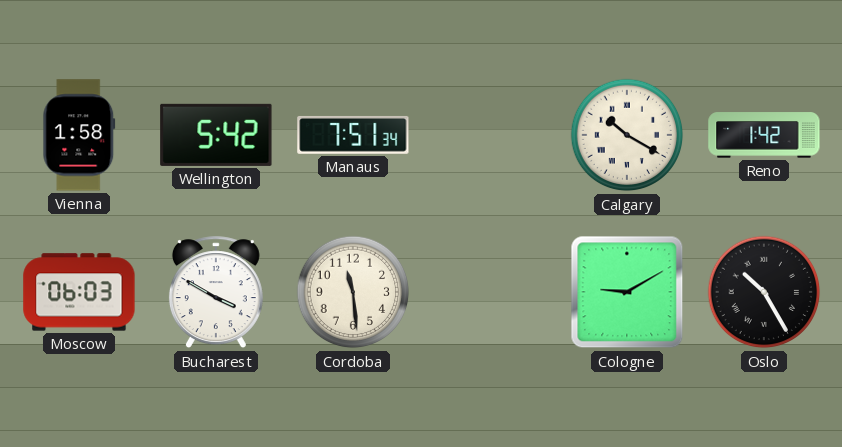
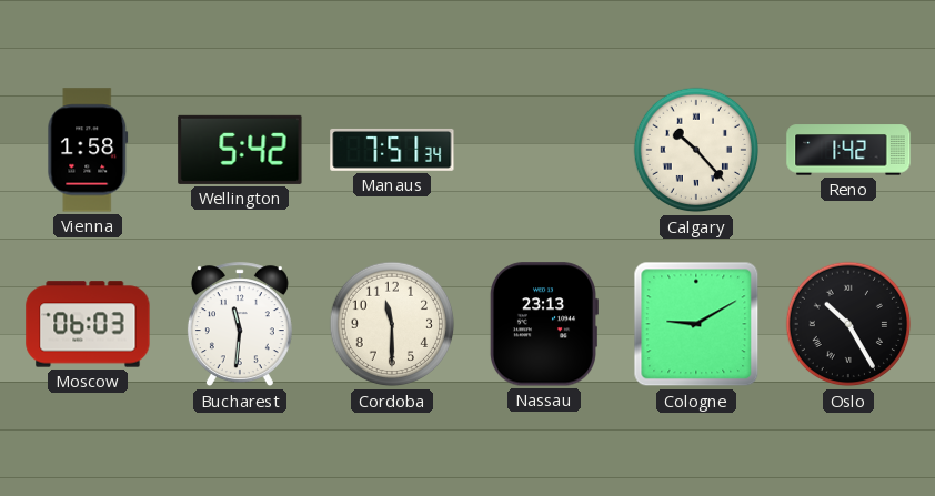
Calgary: 10:20 -> 10:23 (696, 150)
Bucharest: 3:50 -> 11:31 (240, 325)
Cordoba: 11:29 -> 11:30 (392, 324)
Nassau: none -> 23:13 (543, 324)
